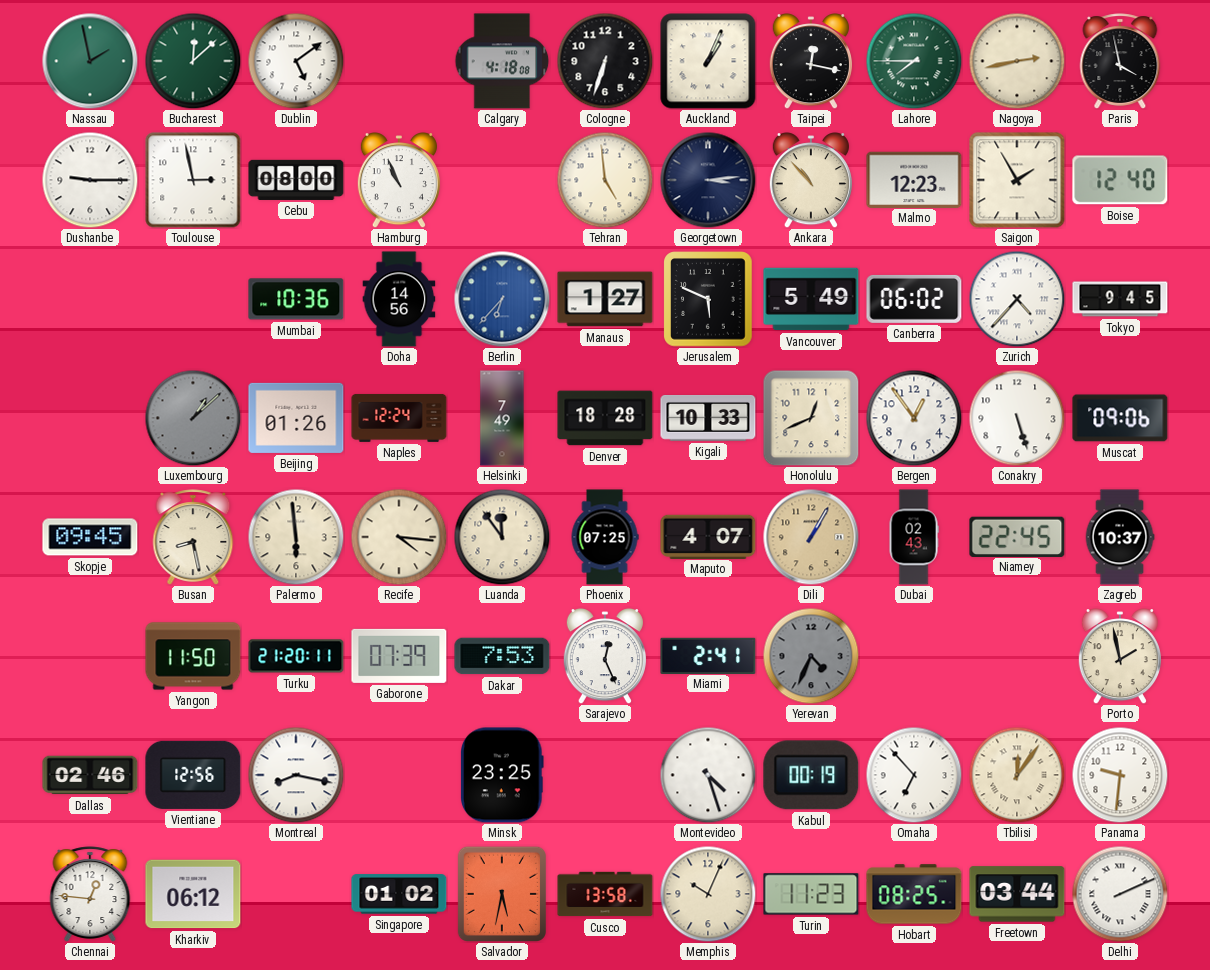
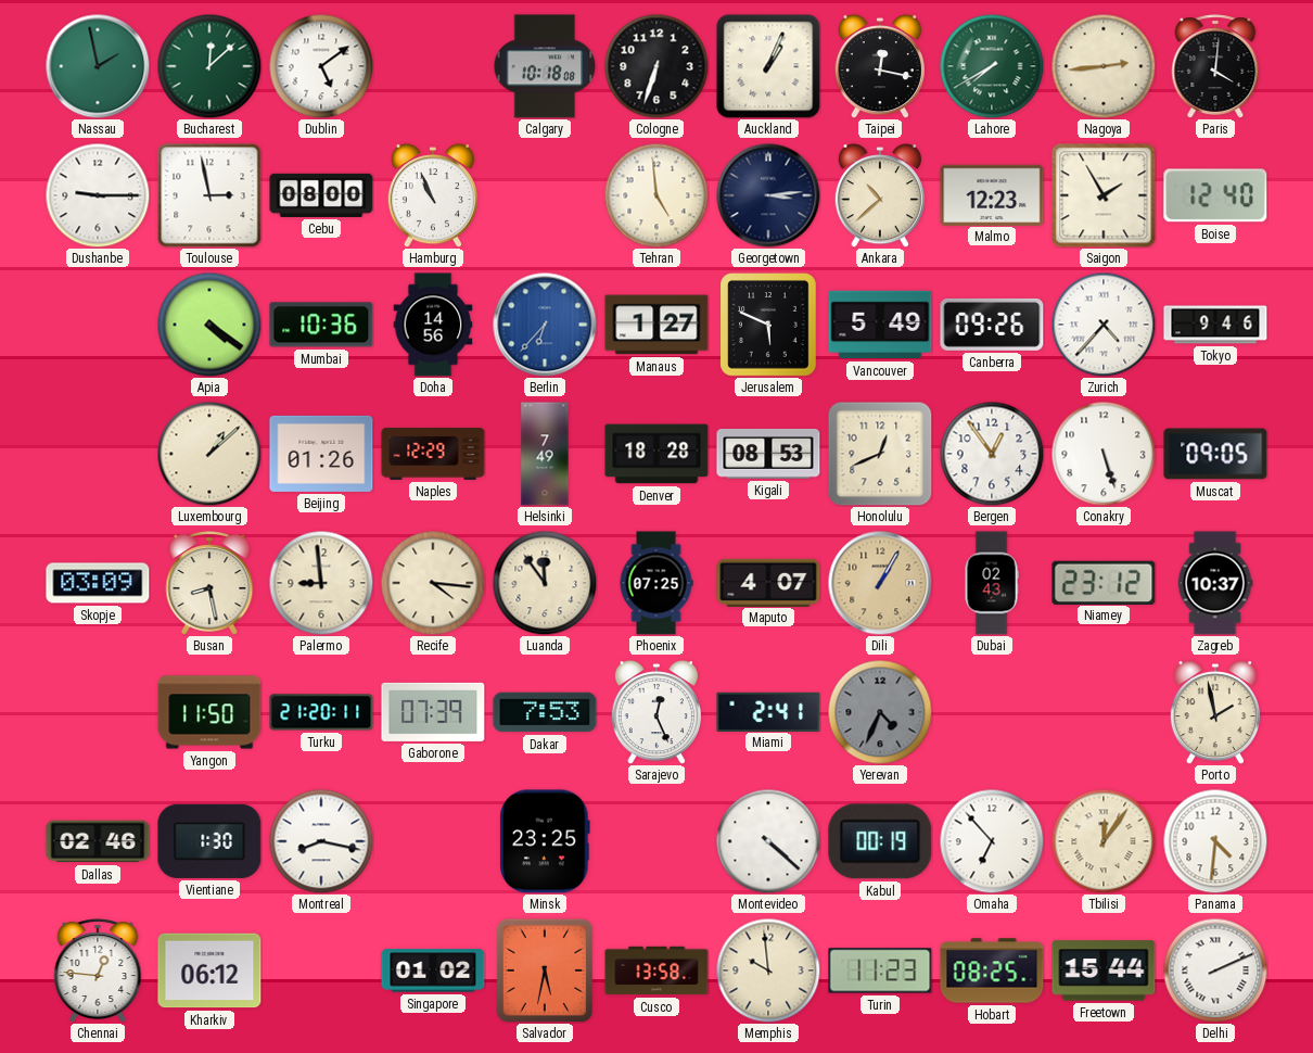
Calgary: 4:18 -> 10:18 (545, 66)
Lahore: 7:45 -> 7:40 (992, 66)
Nagoya: 2:43 -> 2:44 (1104, 66)
Paris: 3:58 -> 4:01 (1215, 66)
Ankara: 10:53 -> 10:38 (880, 195)
Apia: none -> 4:21 (209, 325)
Canberra: 06:02 -> 09:26 (992, 325)
Tokyo: 9:45 -> 9:46 (1215, 325)
Luxembourg dial: grey -> cream (209, 454)
Naples: 12:24 -> 12:29 (433, 454)
Kigali: 10:33 -> 08:53 (768, 455)
Muscat: 09:06 -> 09:05 (1215, 454)
Skopje: 09:45 -> 03:09 (98, 583)
Palermo: 5:59 -> 8:59 (321, 583)
Niamey: 22:45 -> 23:12 (1104, 582)
Vientiane: 12:56 -> 1:30 (209, 841)
Montevideo: 4:27 -> 4:22 (768, 841)
Panama: 9:31 -> 4:31 (1215, 841)
Memphis: 10:04 -> 9:59 (768, 970)
Freetown: 03:44 -> 15:44 (1104, 970)
